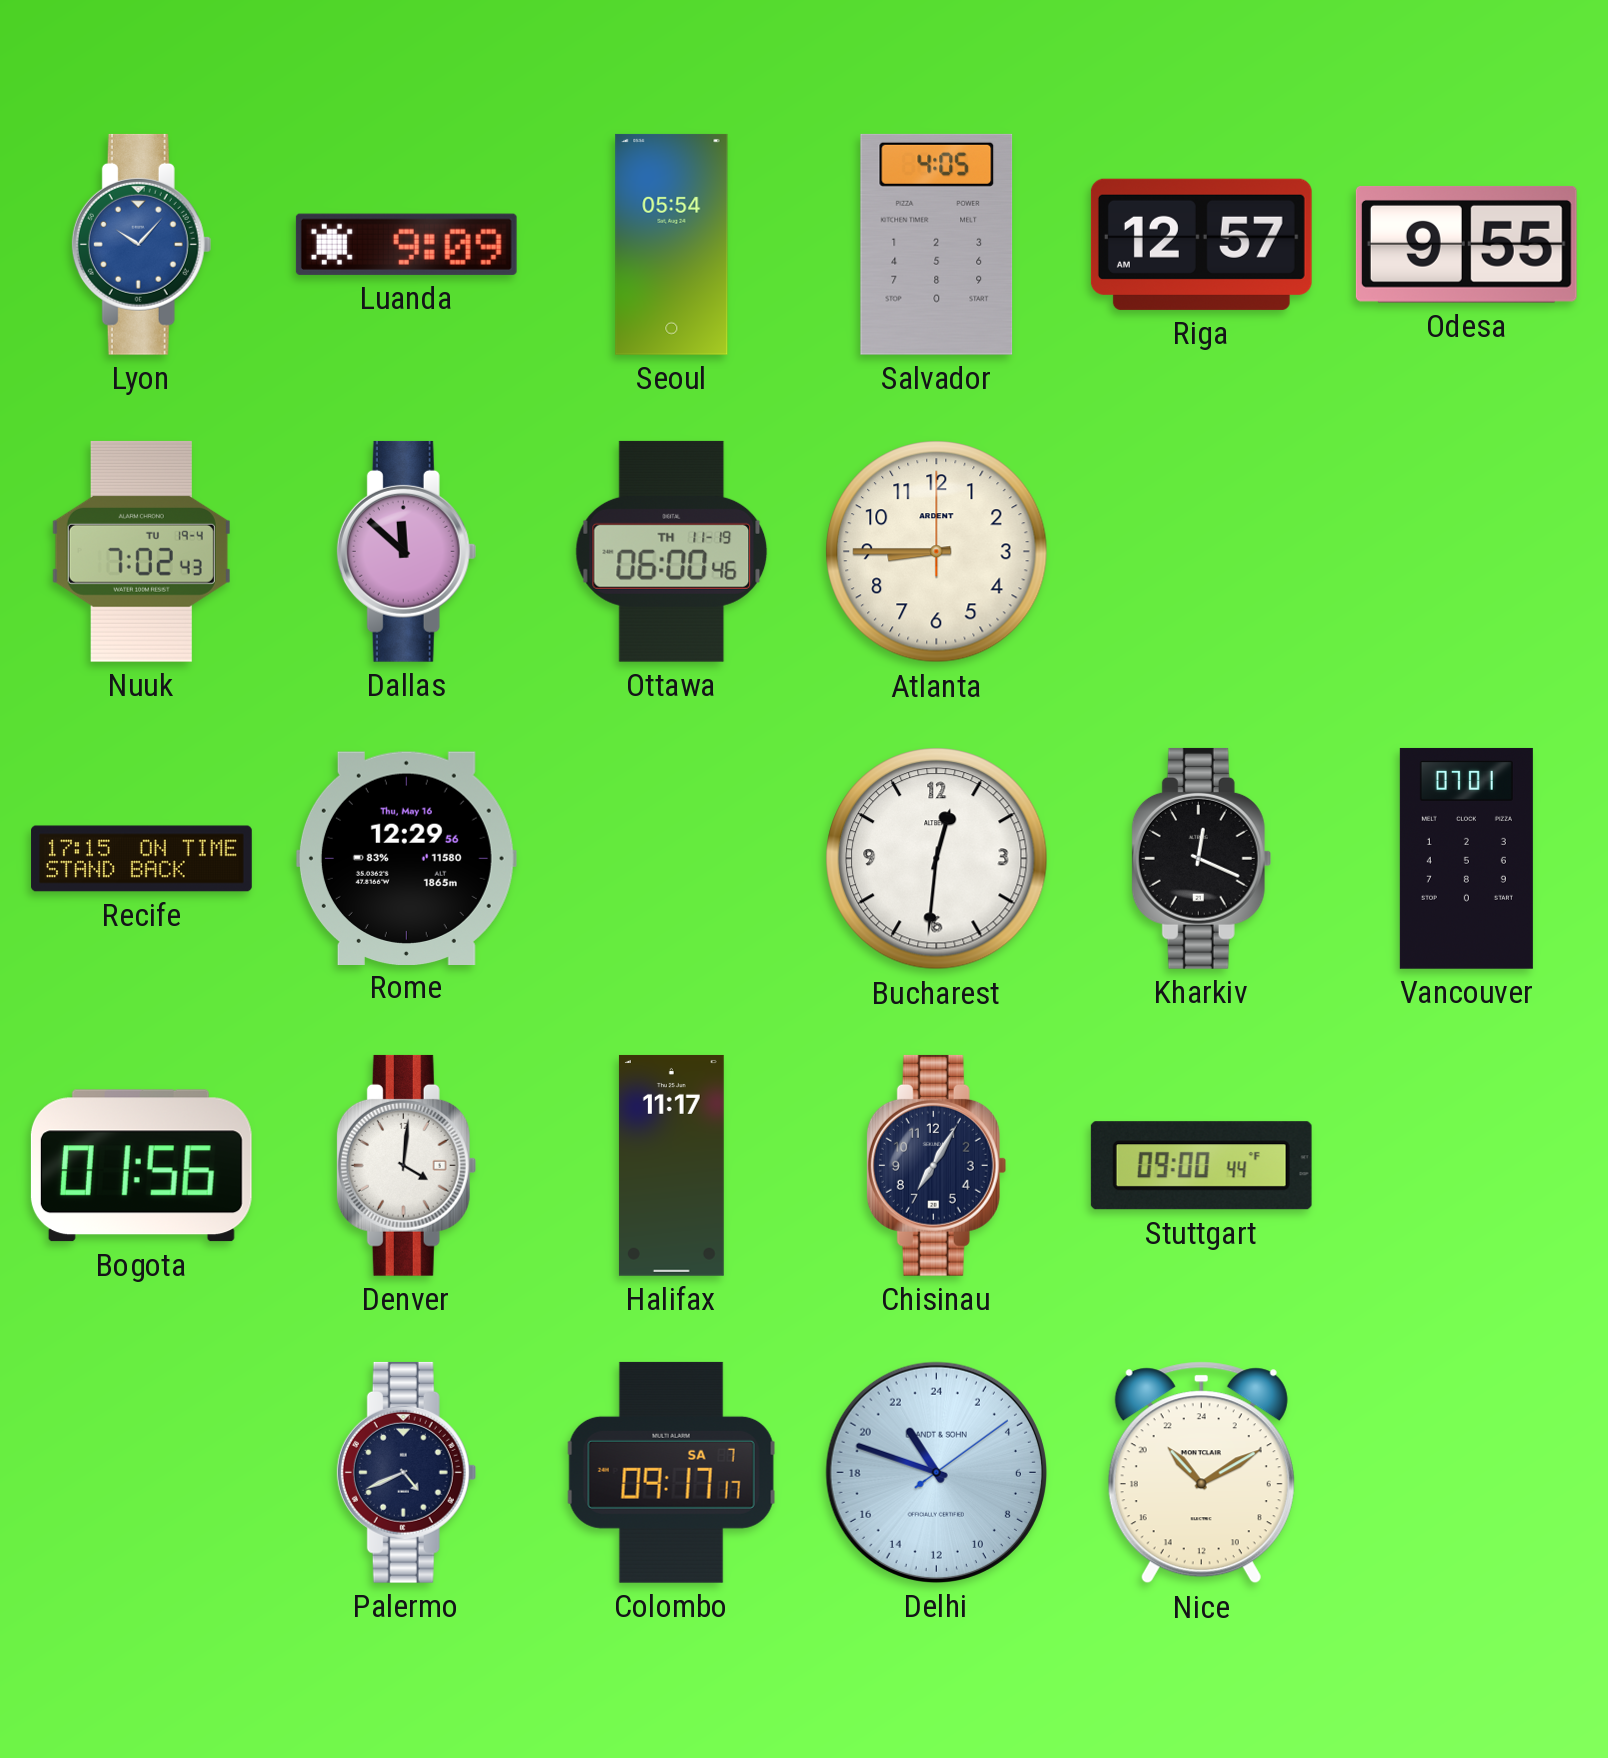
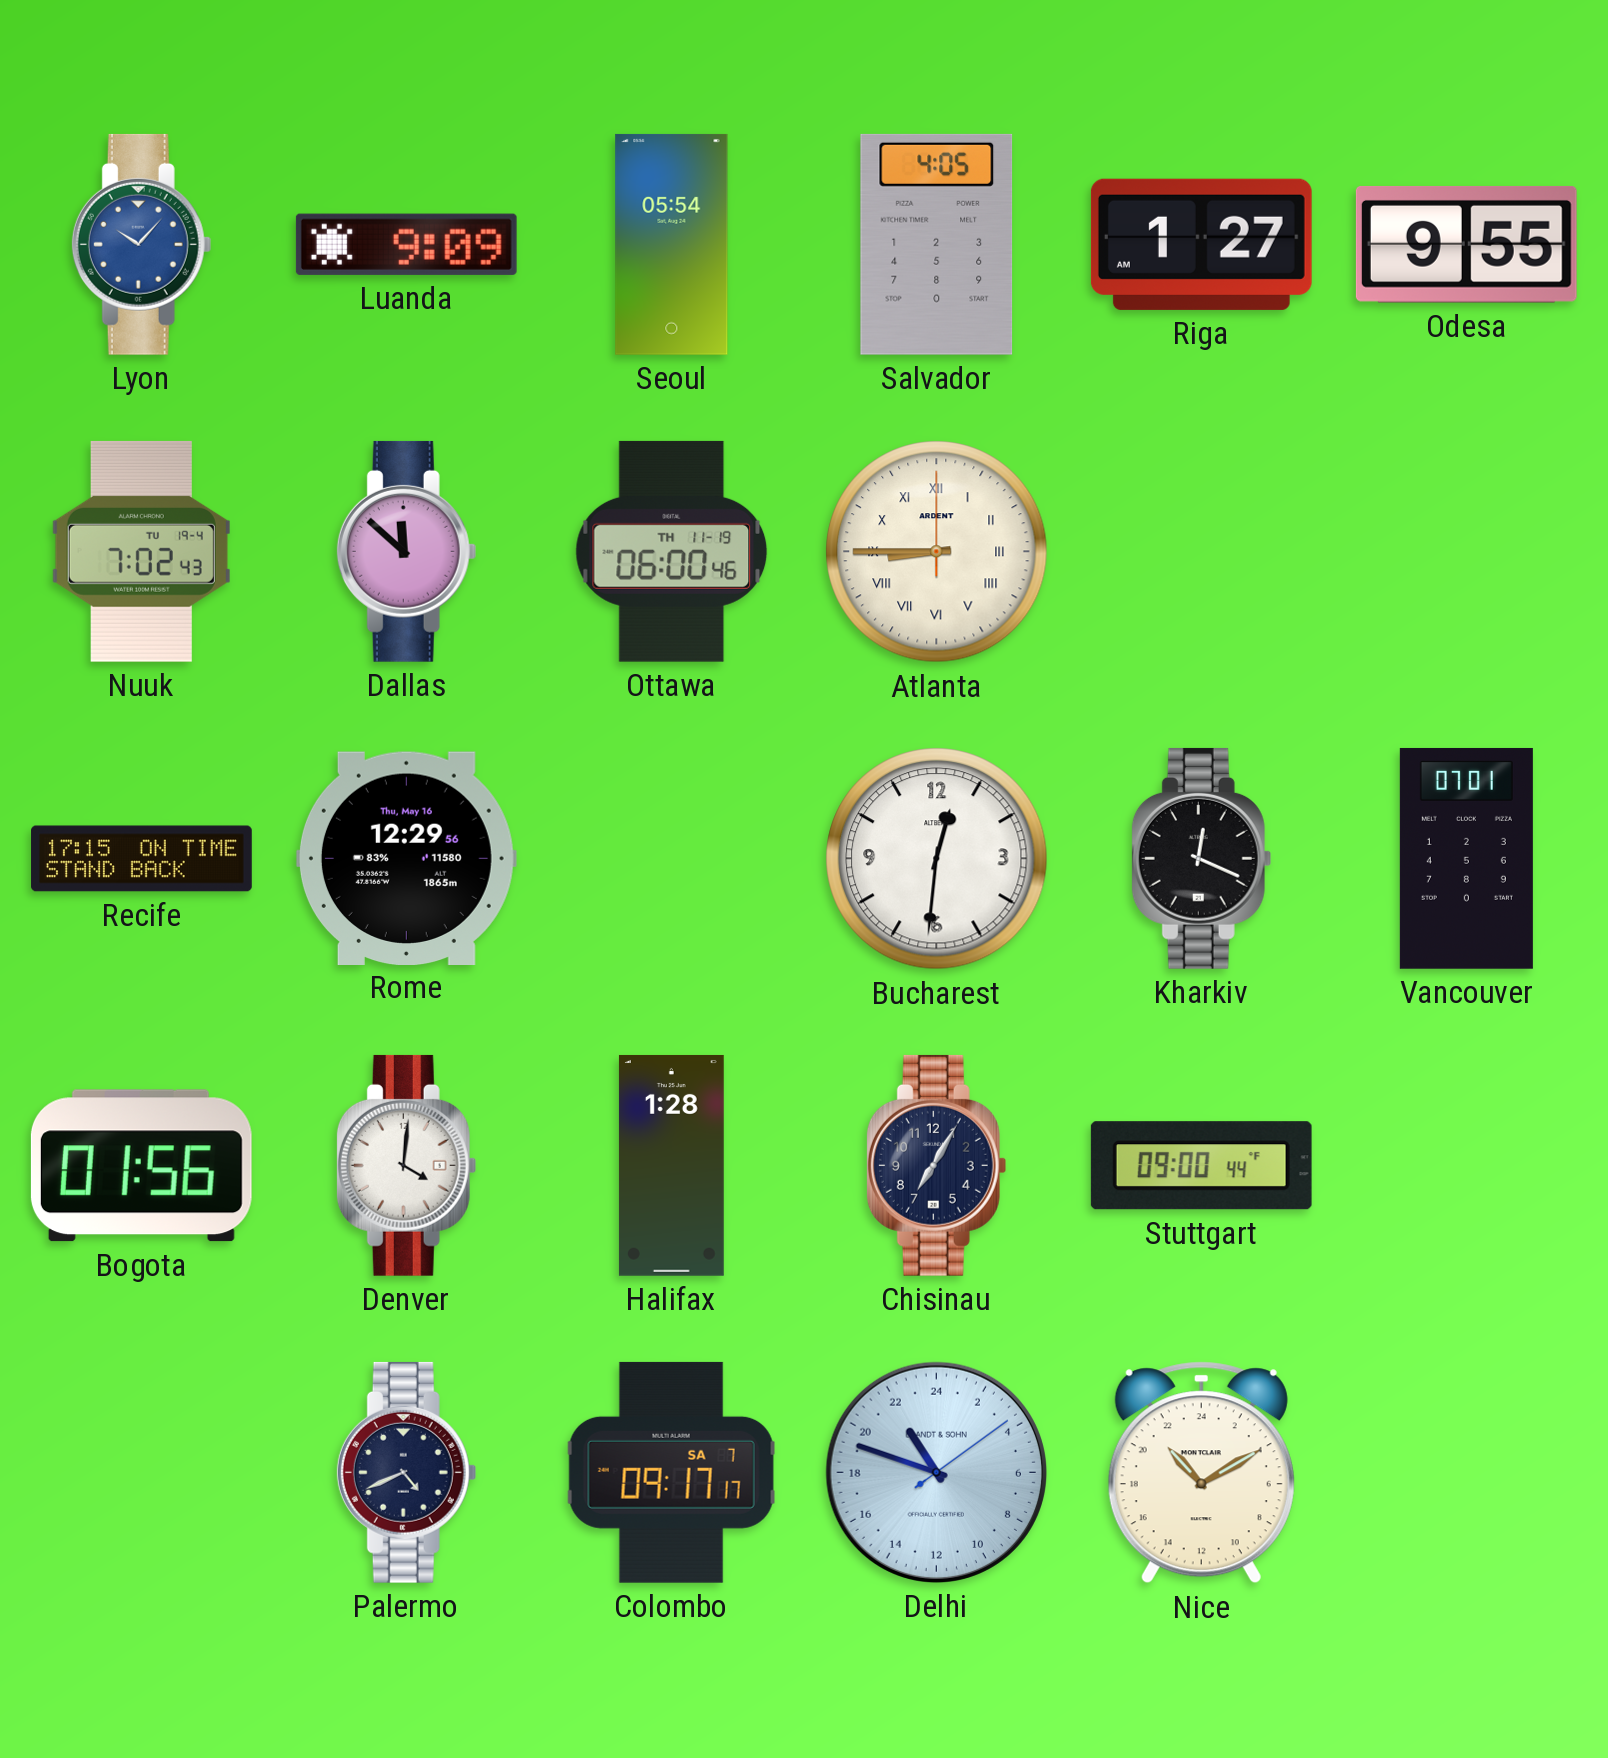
Riga: 12:57 -> 1:27 (1201, 244)
Atlanta numerals: Arabic -> Roman (937, 552)
Halifax: 11:17 -> 1:28 (671, 1165)
